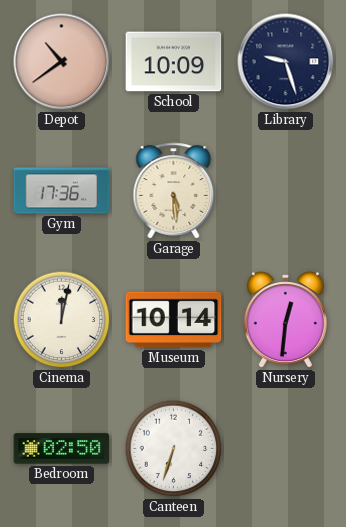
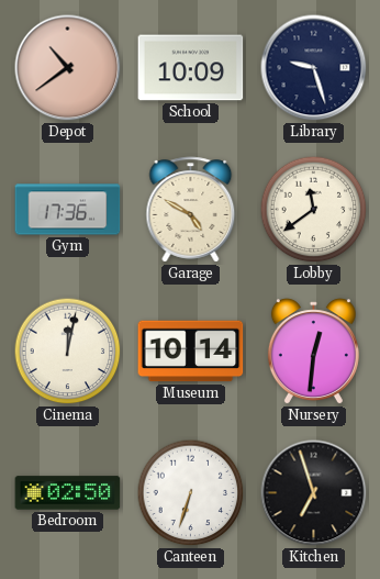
Garage: 5:29 -> 4:50 (191, 210)
Lobby: none -> 11:39 (314, 210)
Kitchen: none -> 6:57 (314, 493)
